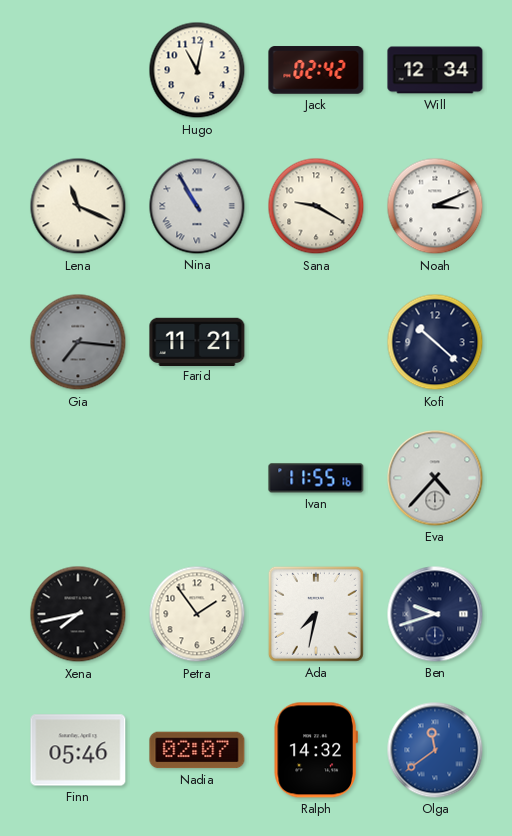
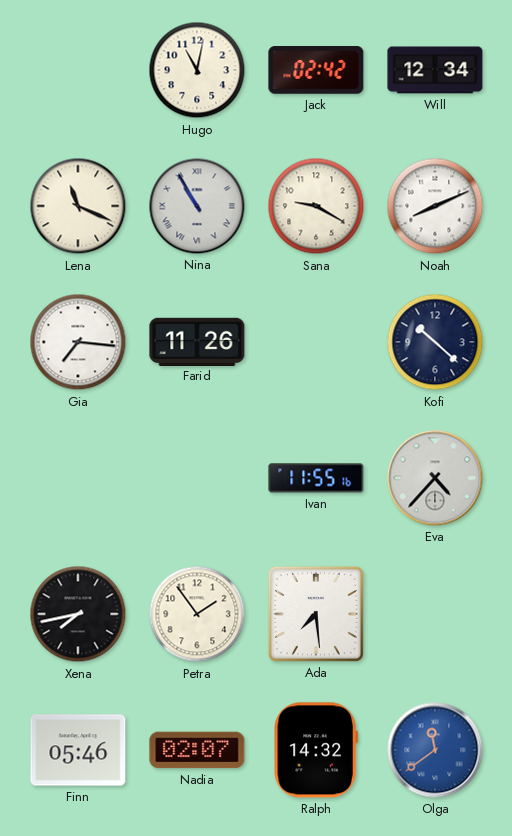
Noah: 3:11 -> 8:11 (435, 206)
Gia dial: grey -> white (78, 342)
Farid: 11:21 -> 11:26 (197, 341)
Ada: 7:32 -> 7:29 (316, 614)
Ben: 9:42 -> none (435, 614)
